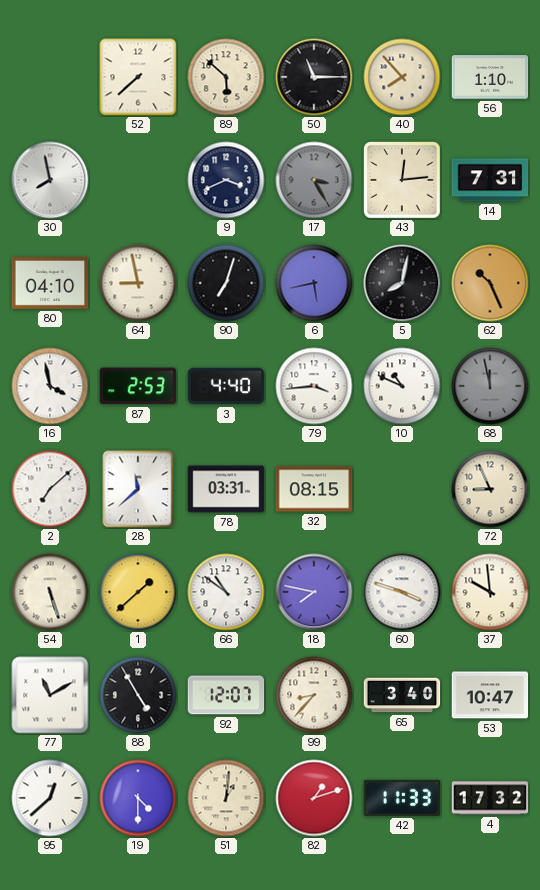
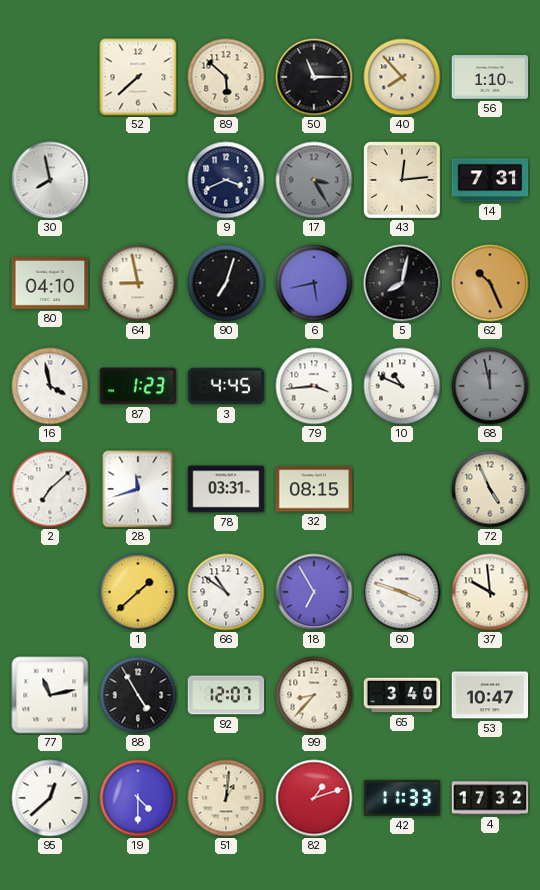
87: 2:53 -> 1:23 (138, 386)
3: 4:40 -> 4:45 (226, 386)
28: 11:38 -> 11:42 (138, 489)
72: 8:56 -> 4:56 (490, 489)
54: 5:27 -> none (50, 592)
18: 7:47 -> 6:55 (314, 592)
77: 11:10 -> 11:13 (50, 695)
